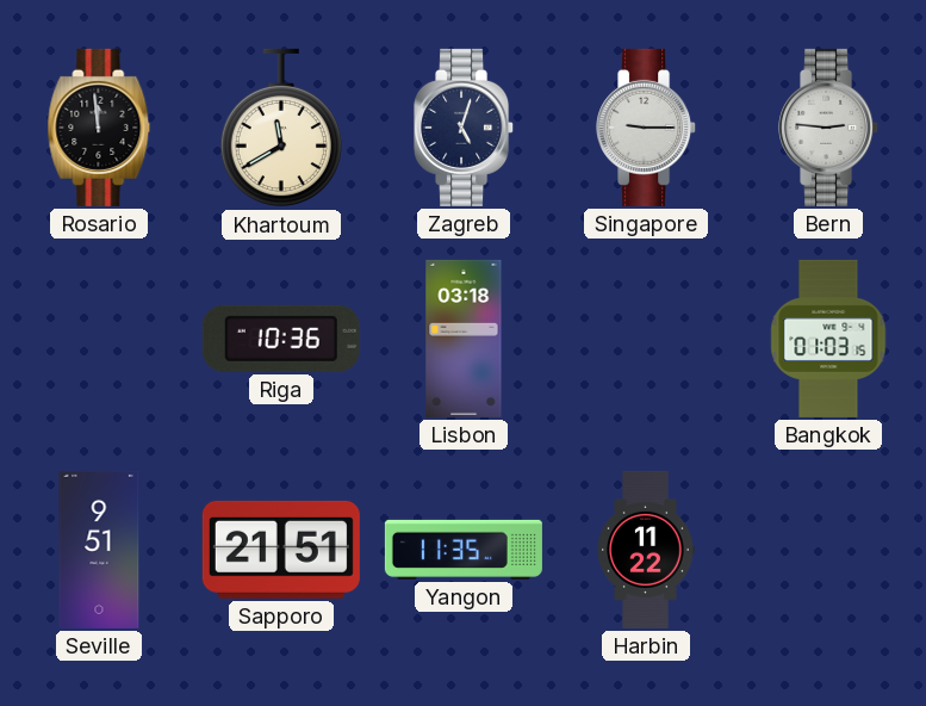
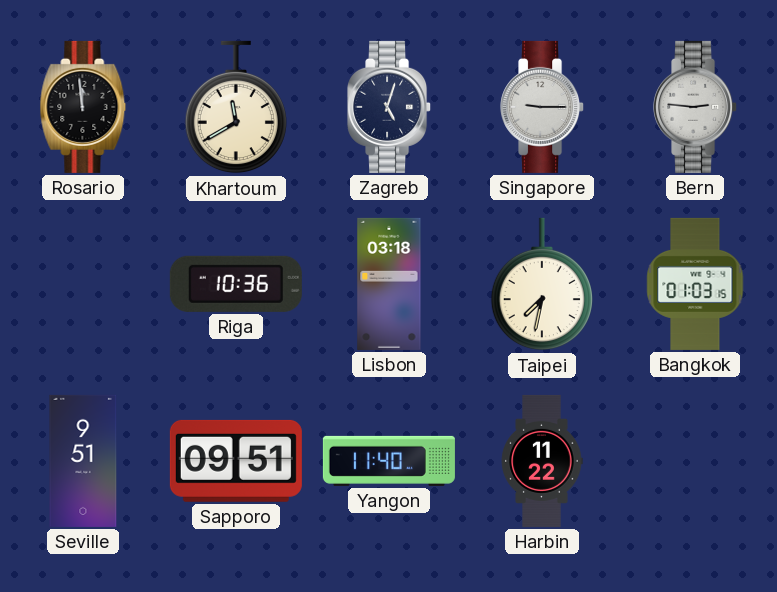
Taipei: none -> 7:32 (542, 284)
Sapporo: 21:51 -> 09:51 (236, 461)
Yangon: 11:35 -> 11:40 (389, 461)
